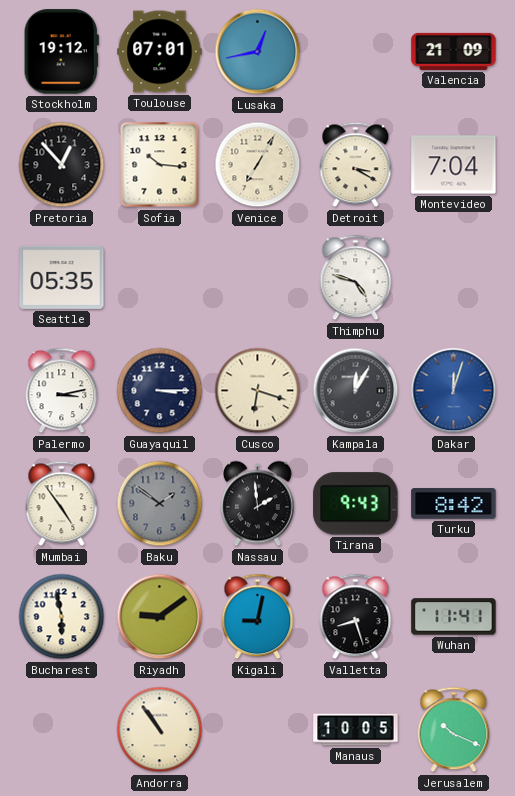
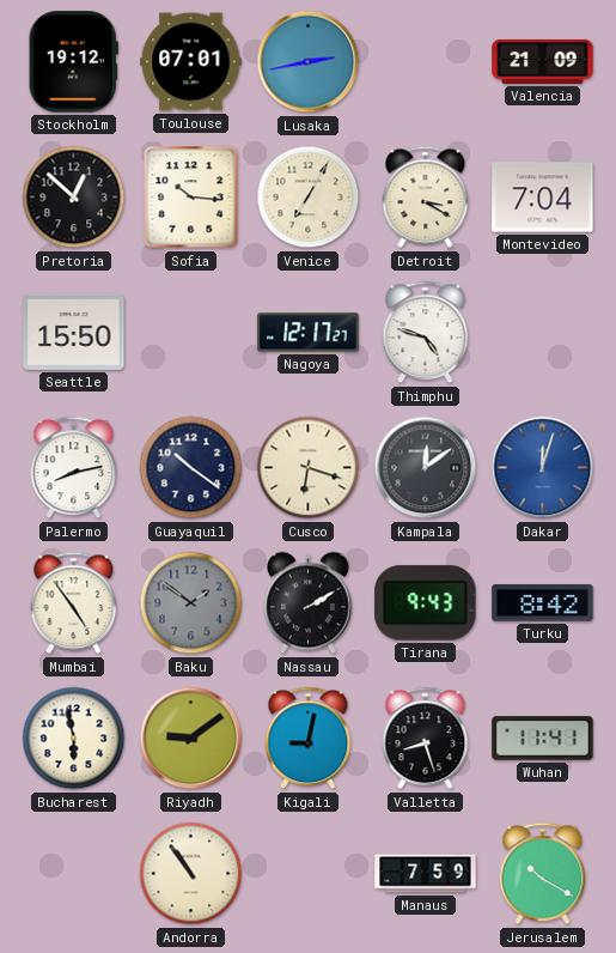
Lusaka: 12:43 -> 2:43 (309, 62)
Pretoria: 12:53 -> 12:52 (74, 198)
Seattle: 05:35 -> 15:50 (74, 332)
Nagoya: none -> 12:17 (309, 333)
Palermo: 3:13 -> 8:13 (74, 468)
Guayaquil: 3:15 -> 10:21 (191, 468)
Kampala: 12:05 -> 12:09 (426, 468)
Nassau: 1:59 -> 2:10 (309, 603)
Manaus: 10:05 -> 7:59 (426, 874)
Jerusalem: 10:19 -> 10:20 (543, 874)
